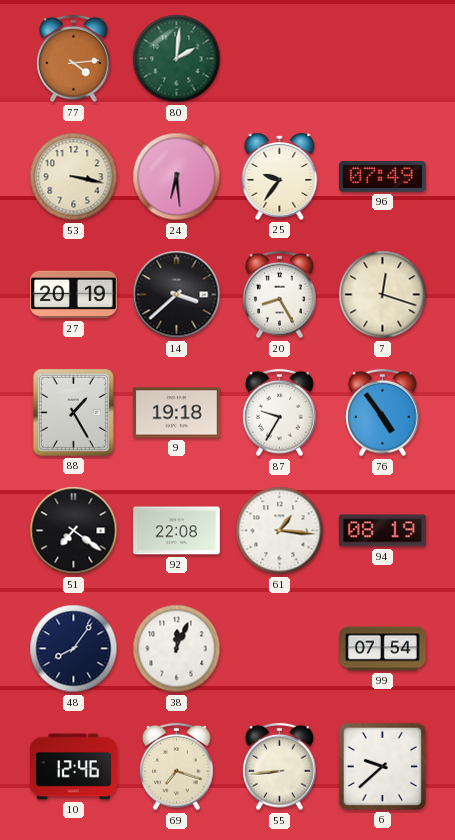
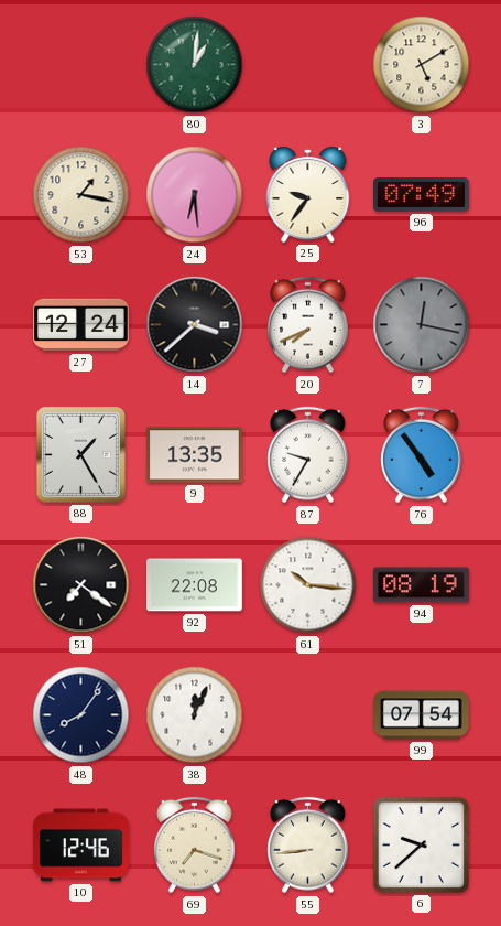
77: 4:14 -> none (74, 59)
80: 2:01 -> 1:01 (195, 65)
3: none -> 5:10 (422, 65)
53: 3:17 -> 1:17 (81, 195)
27: 20:19 -> 12:24 (81, 325)
20: 8:25 -> 7:41 (308, 325)
7: 12:18 -> 12:17 (422, 325)
7 dial: cream -> grey (422, 325)
9: 19:18 -> 13:35 (195, 455)
61: 1:16 -> 10:16 (308, 585)
